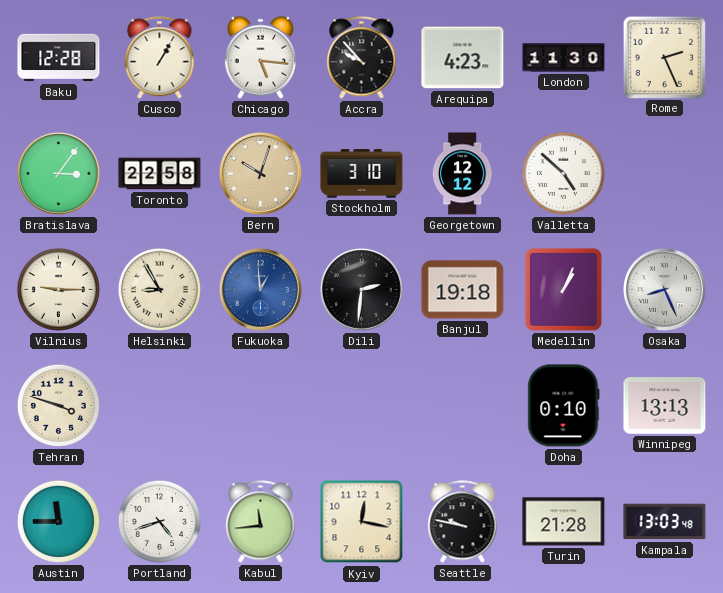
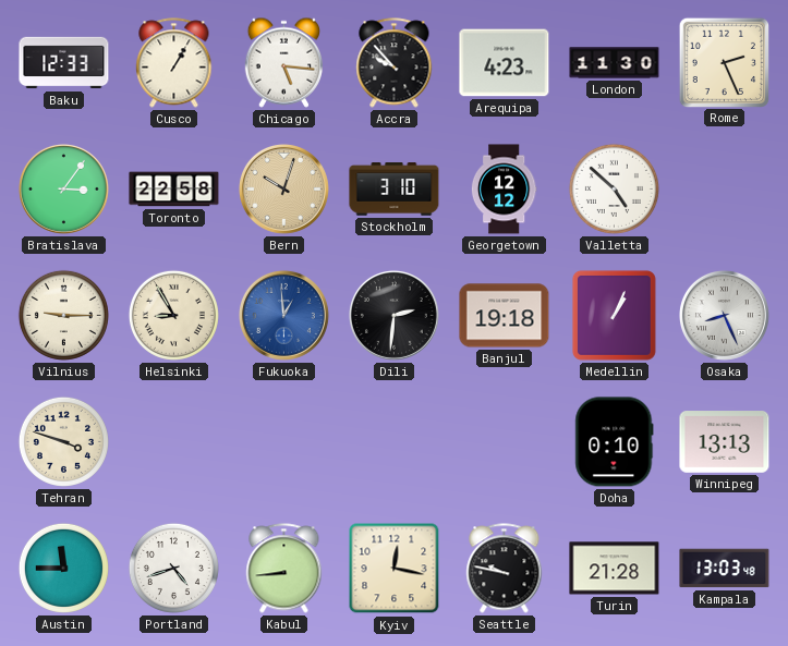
Baku: 12:28 -> 12:33 (64, 63)
Kabul: 11:44 -> 8:44 (284, 569)
